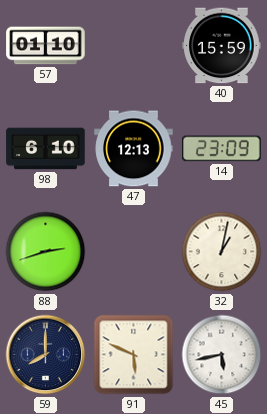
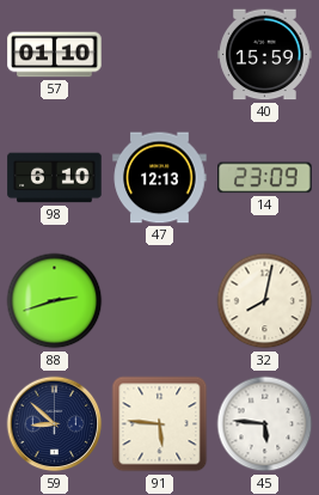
32: 1:02 -> 8:02 (265, 301)
59: 8:00 -> 8:52 (55, 424)
91: 5:49 -> 5:46 (160, 424)
45: 5:43 -> 5:46 (265, 424)
